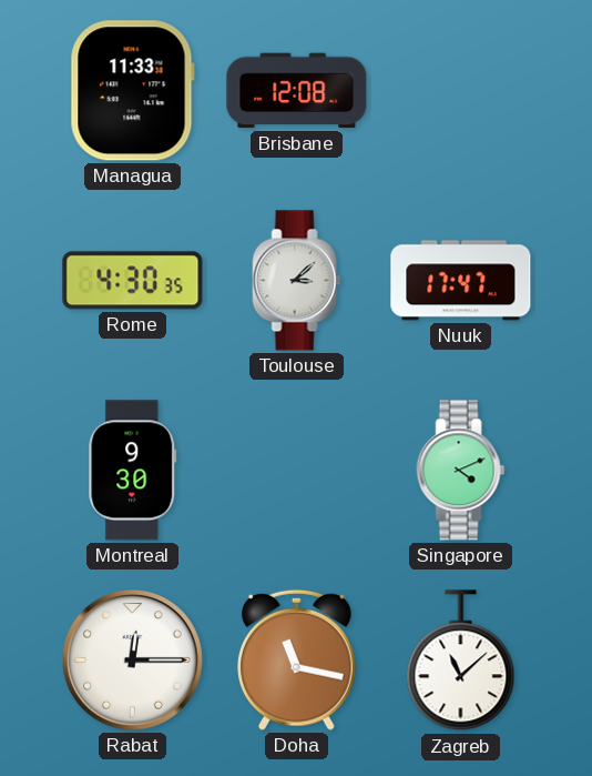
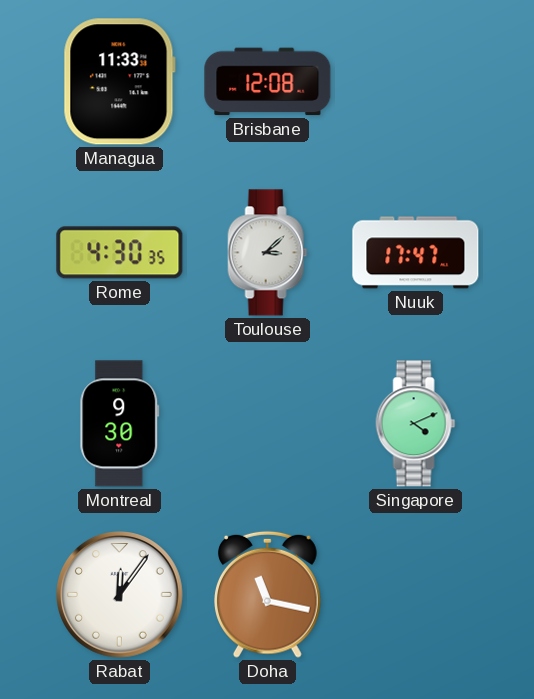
Rabat: 12:15 -> 12:06 (120, 595)
Zagreb: 11:08 -> none (461, 661)
